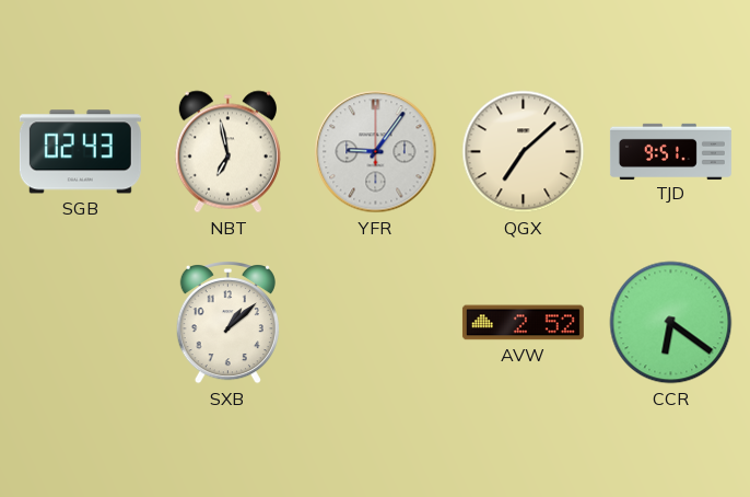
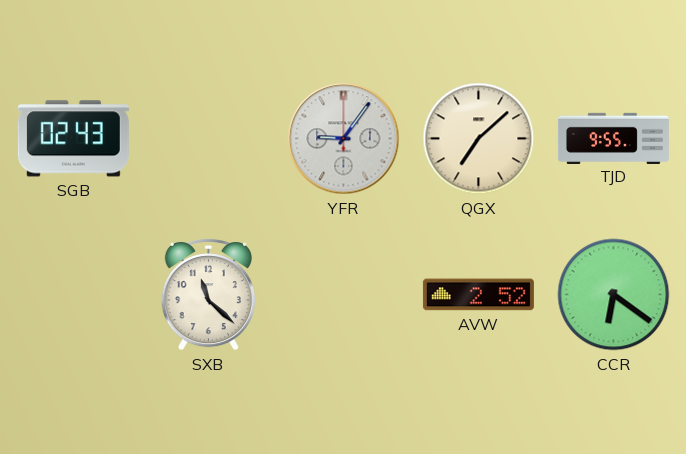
NBT: 6:58 -> none (227, 152)
TJD: 9:51 -> 9:55 (613, 138)
SXB: 1:08 -> 11:22 (208, 295)
